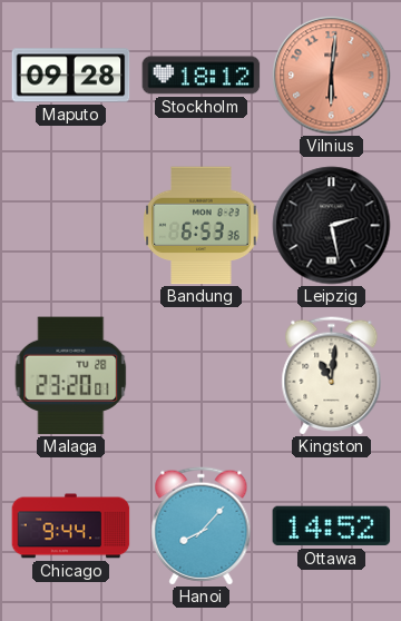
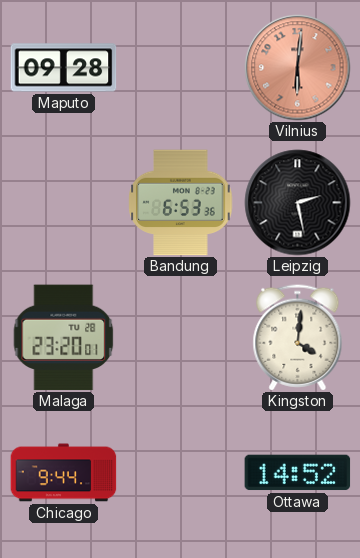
Stockholm: 18:12 -> none (202, 76)
Kingston: 11:01 -> 4:01 (298, 338)
Hanoi: 8:07 -> none (202, 526)
